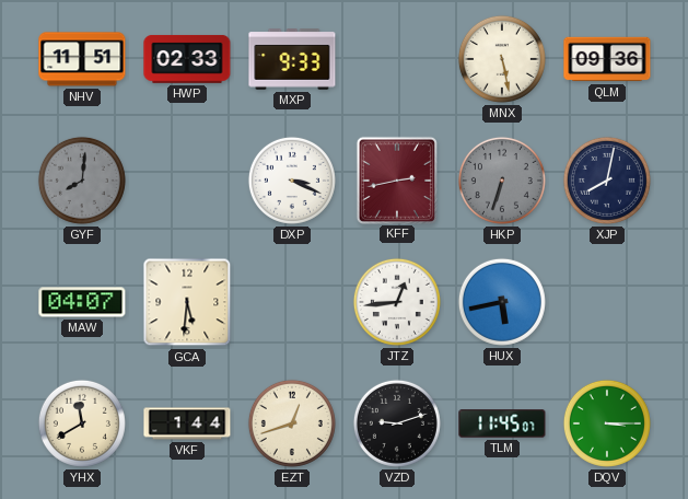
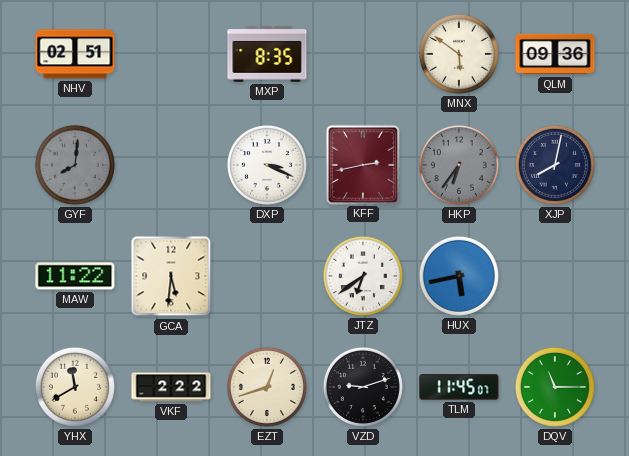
NHV: 11:51 -> 02:51 (75, 54)
HWP: 02:33 -> none (187, 59)
MXP: 9:33 -> 8:35 (267, 54)
MNX: 5:28 -> 5:51 (459, 54)
HKP: 6:33 -> 6:36 (459, 165)
MAW: 04:07 -> 11:22 (75, 276)
JTZ: 12:44 -> 6:39 (363, 276)
VKF: 1:44 -> 2:22 (171, 387)
DQV: 3:15 -> 11:15 (555, 387)
